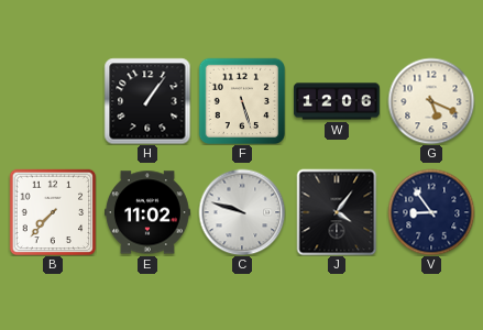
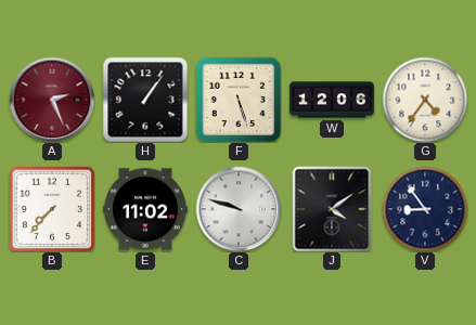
A: none -> 2:26 (52, 100)
G: 5:19 -> 4:36 (425, 100)
J: 4:06 -> 4:09 (332, 209)
